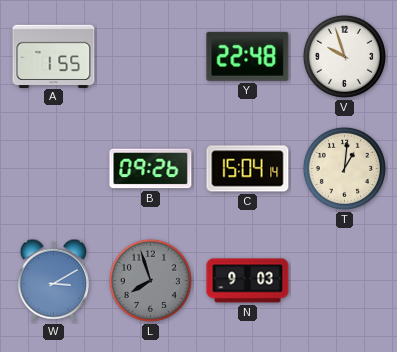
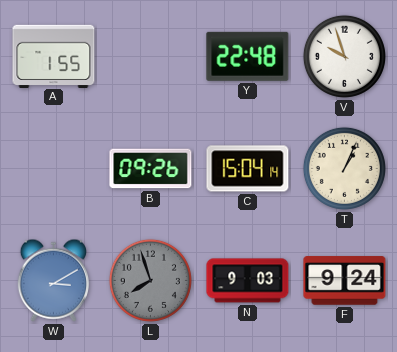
T: 1:01 -> 1:04 (344, 168)
F: none -> 9:24 (345, 281)
